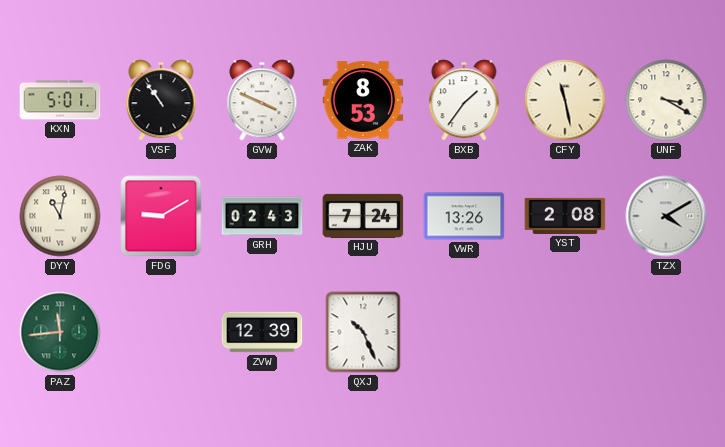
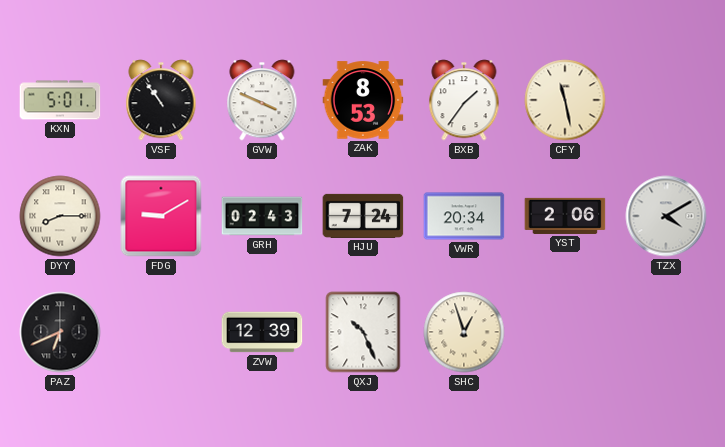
UNF: 3:20 -> none (666, 100)
DYY: 11:02 -> 8:15 (60, 216)
VWR: 13:26 -> 20:34 (464, 216)
YST: 2:08 -> 2:06 (565, 216)
PAZ: 11:44 -> 6:41 (60, 332)
PAZ dial: green -> black (60, 332)
SHC: none -> 12:57 (464, 332)
